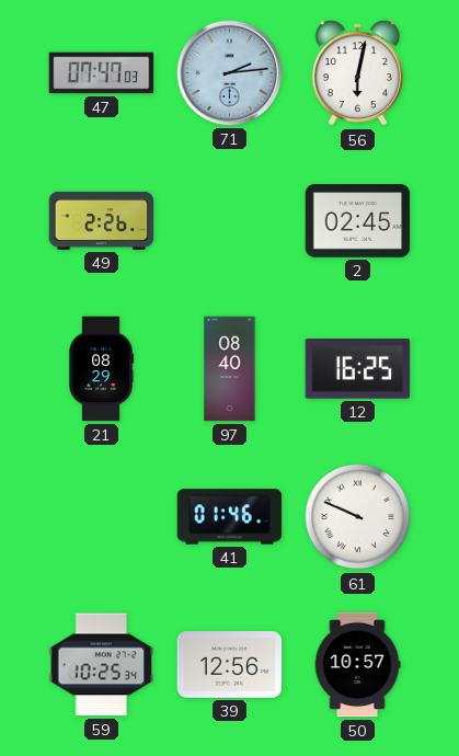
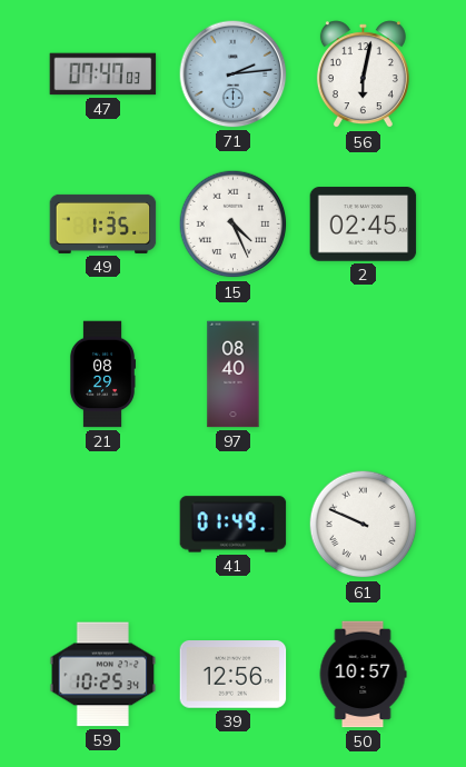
49: 2:26 -> 1:35 (103, 223)
15: none -> 4:26 (234, 225)
12: 16:25 -> none (358, 369)
41: 01:46 -> 01:49 (234, 525)
